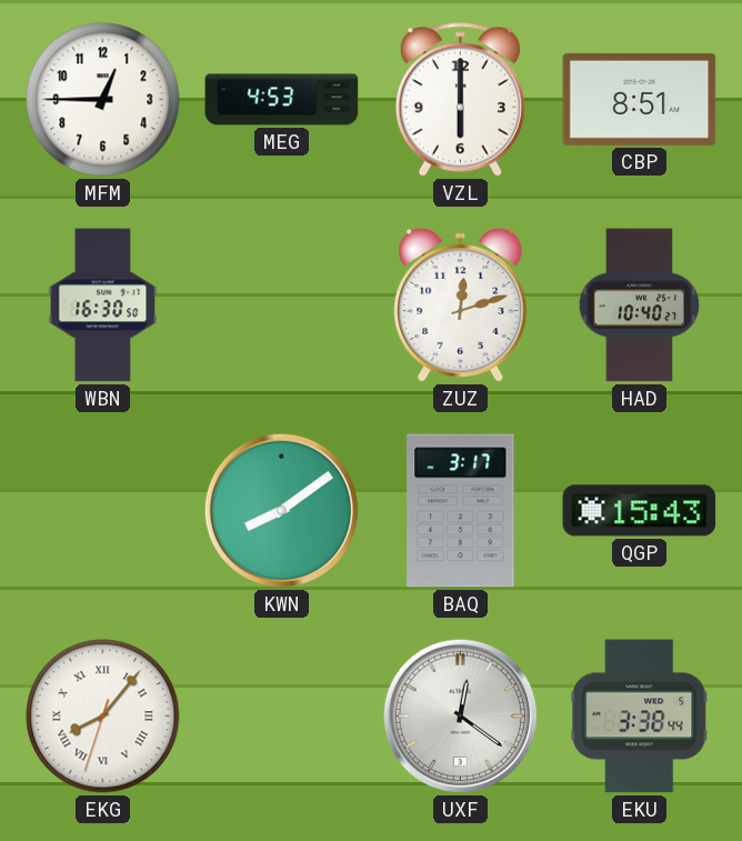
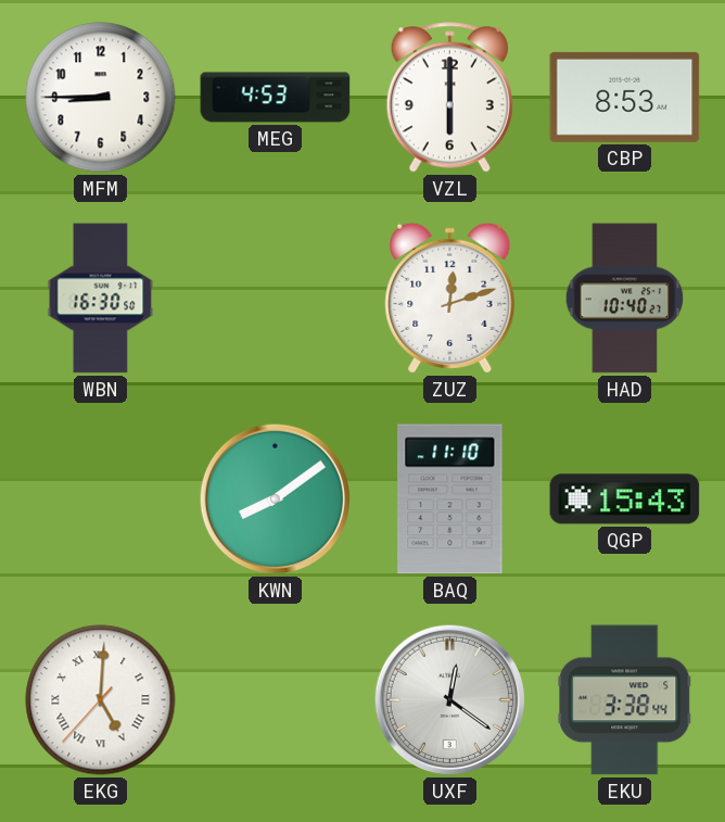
MFM: 12:45 -> 8:45 (101, 98)
CBP: 8:51 -> 8:53 (625, 97)
BAQ: 3:17 -> 11:10 (450, 499)
EKG: 8:06 -> 5:00 (101, 700)
